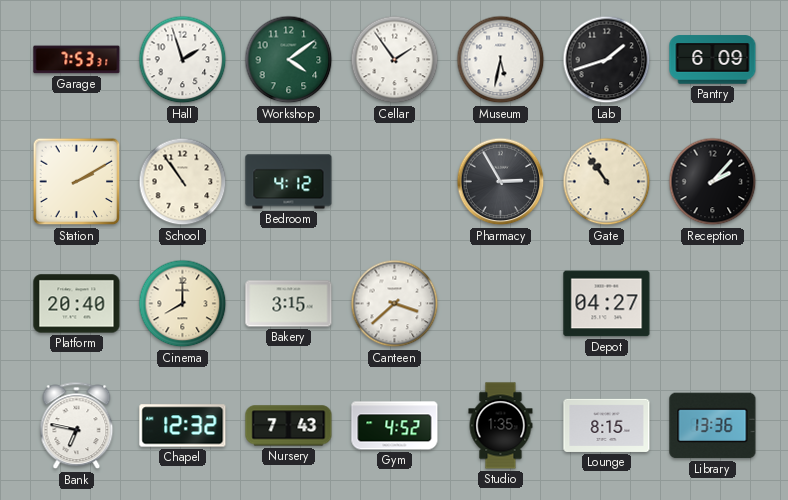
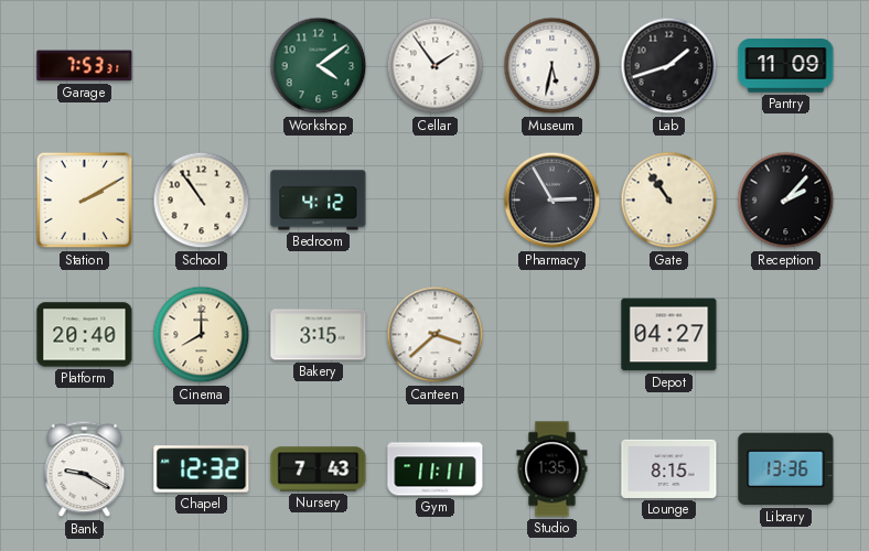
Hall: 1:57 -> none (183, 60)
Pantry: 6:09 -> 11:09 (786, 66)
Bank: 6:47 -> 9:20 (85, 469)
Gym: 4:52 -> 11:11 (436, 469)
